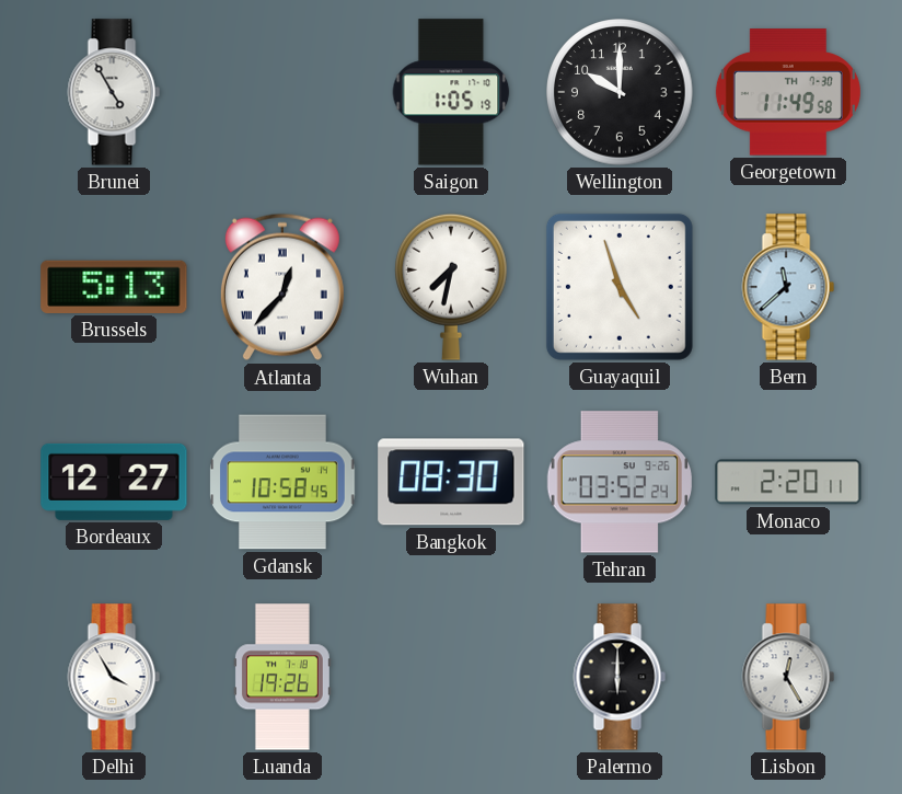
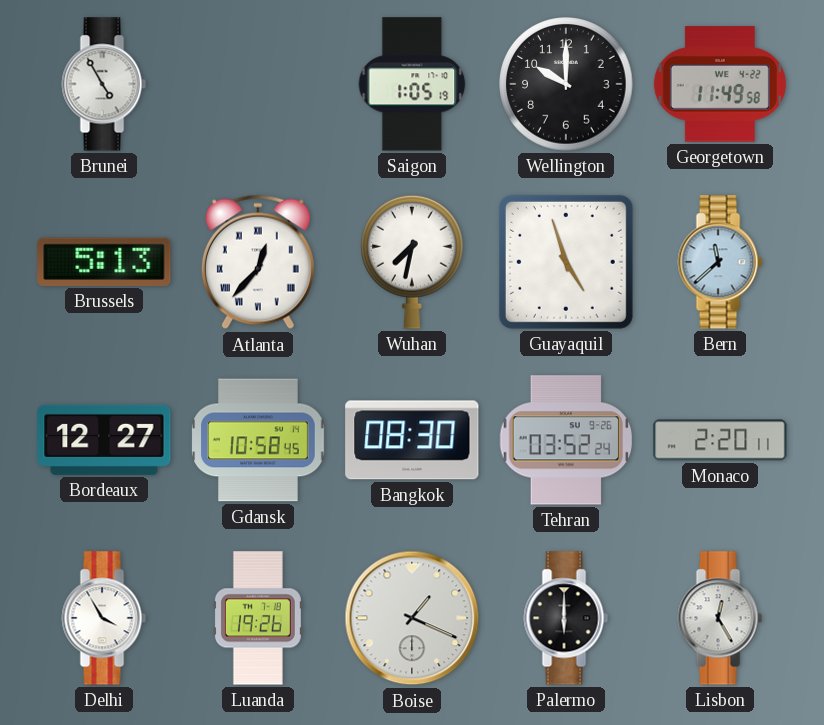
Georgetown date: TH 7-30 -> WE 4-22 (720, 84)
Boise: none -> 1:19 (412, 618)
